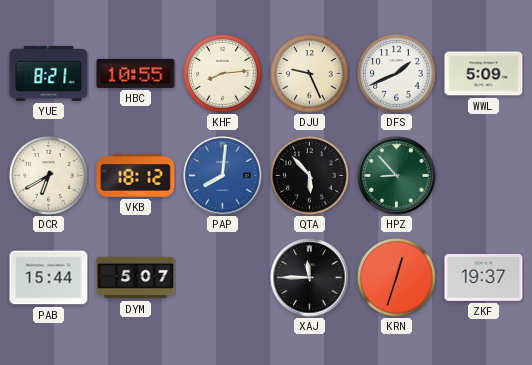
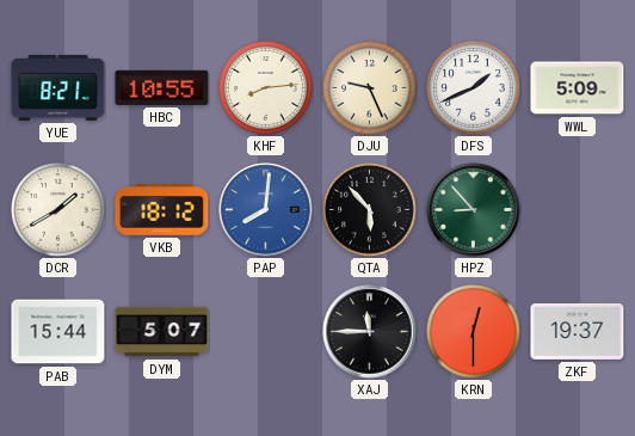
DCR: 6:40 -> 1:40 (58, 210)
KRN: 12:33 -> 12:30 (474, 332)
